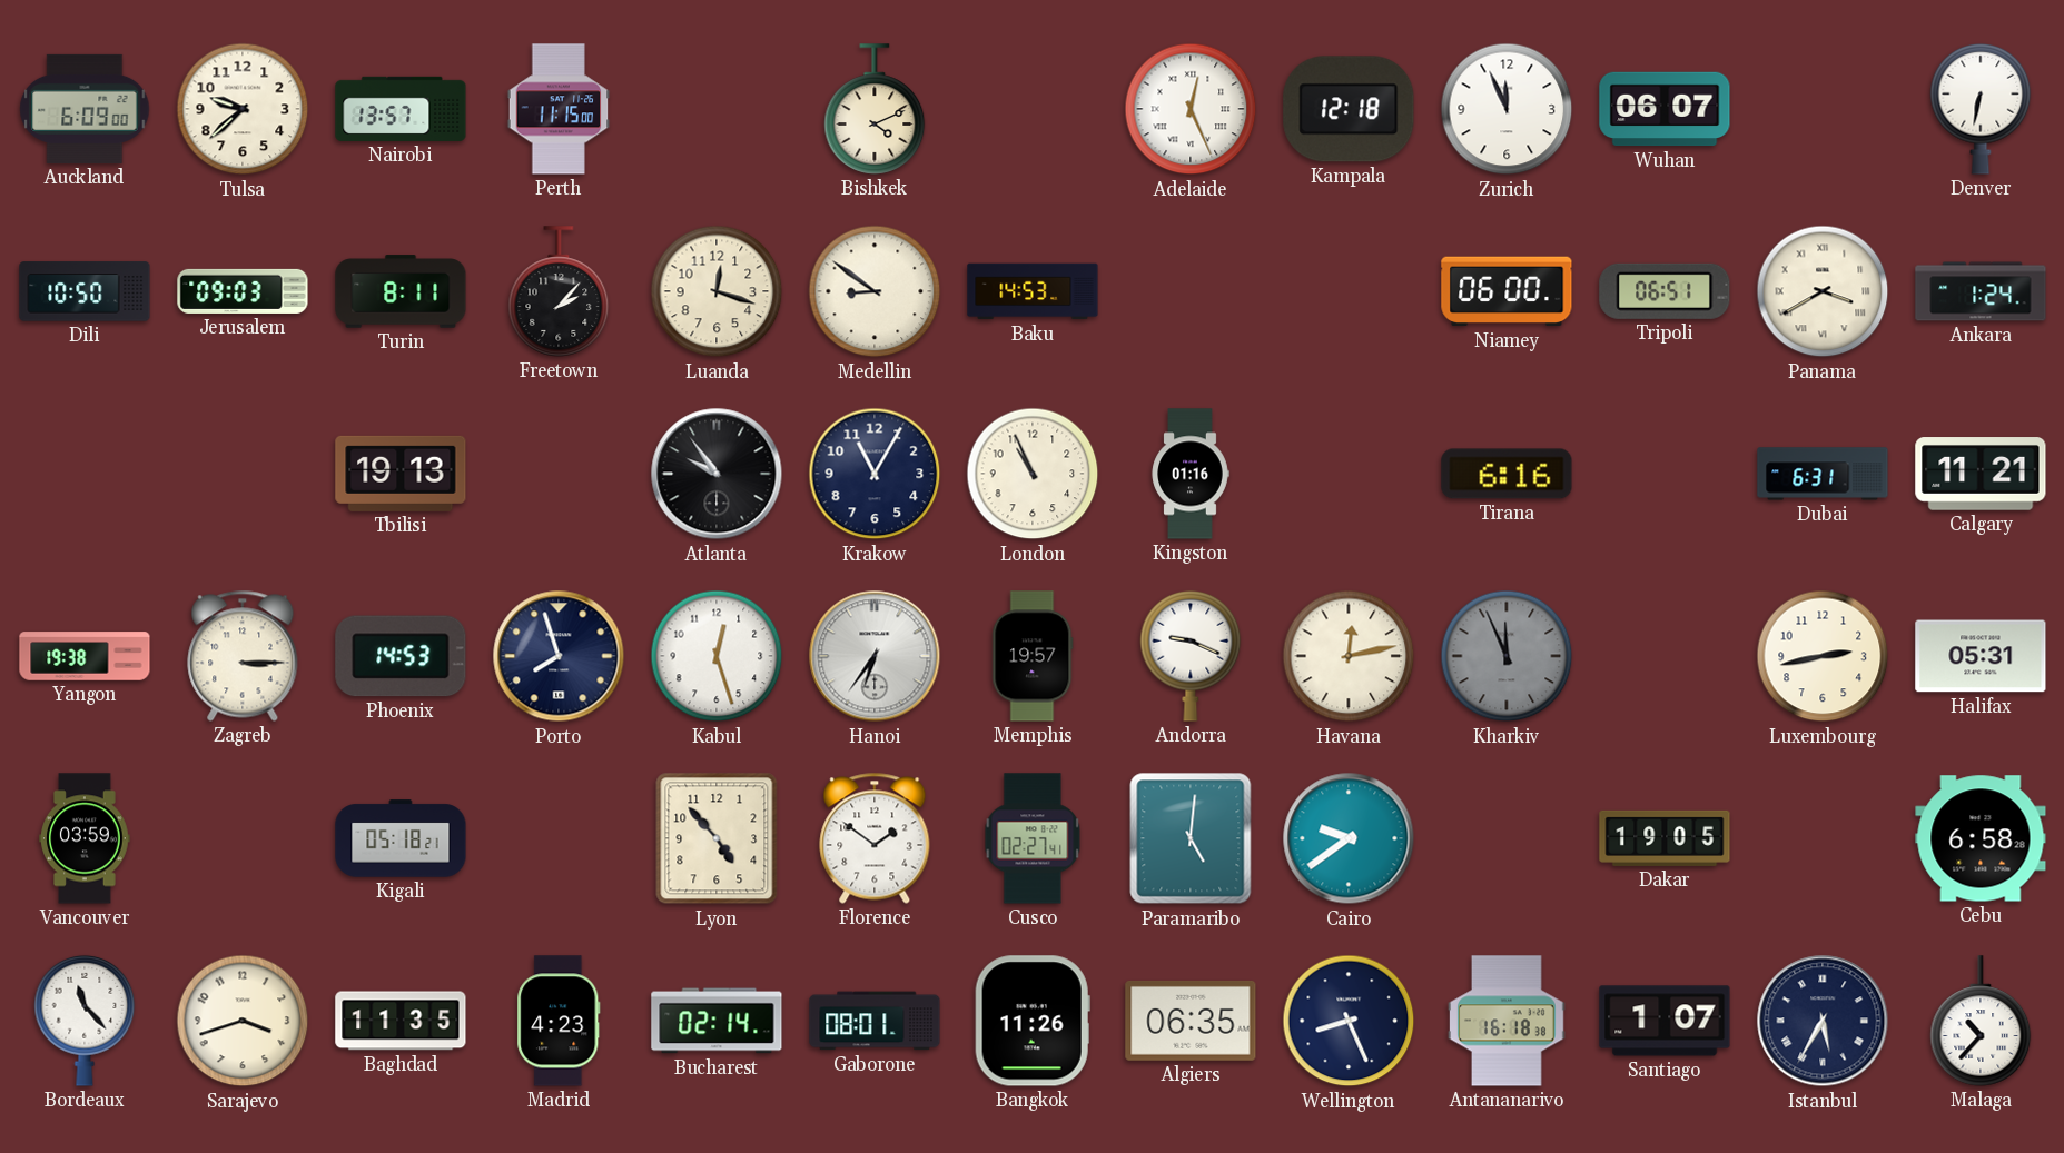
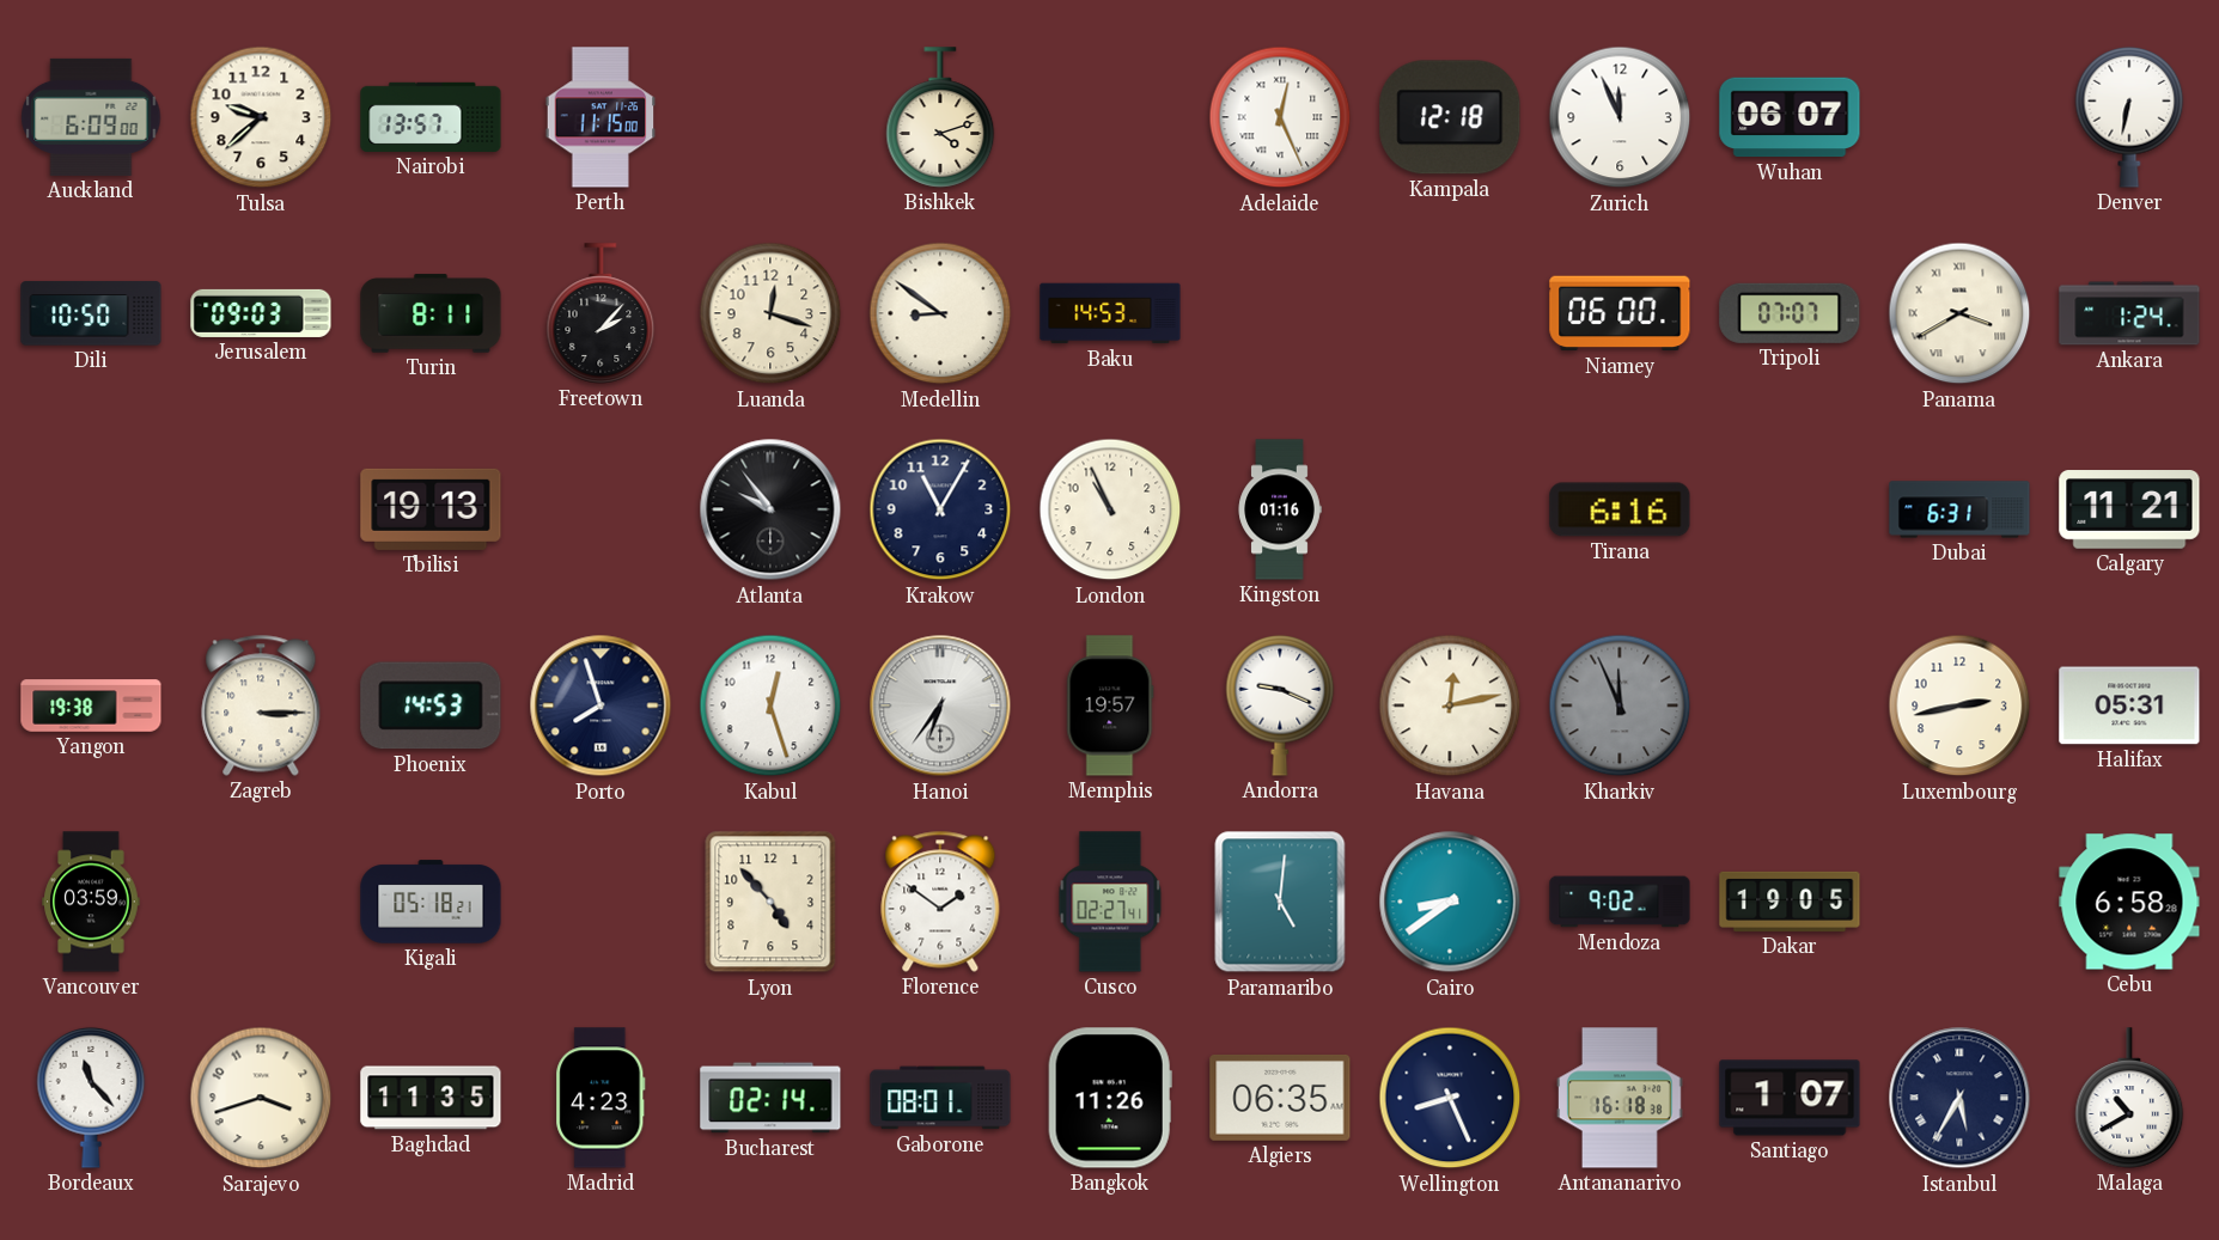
Bishkek: 4:11 -> 4:12 (940, 117)
Tripoli: 06:51 -> 07:07 (1790, 313)
Cairo: 9:39 -> 8:39 (1450, 902)
Mendoza: none -> 9:02 (1620, 902)
Malaga: 10:37 -> 10:40 (2129, 1098)
